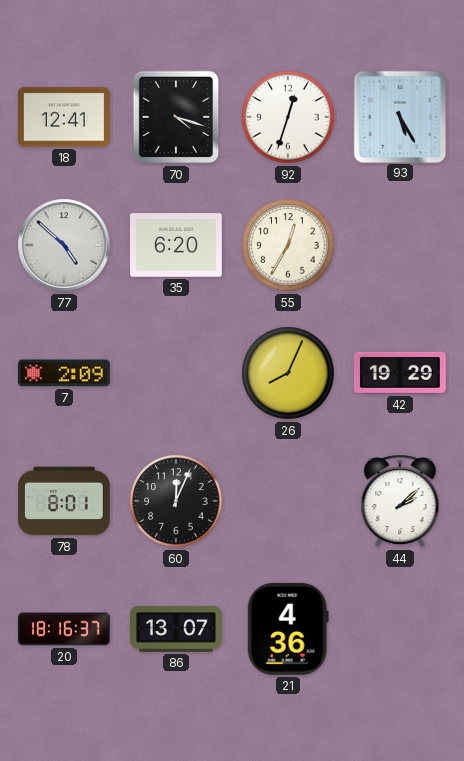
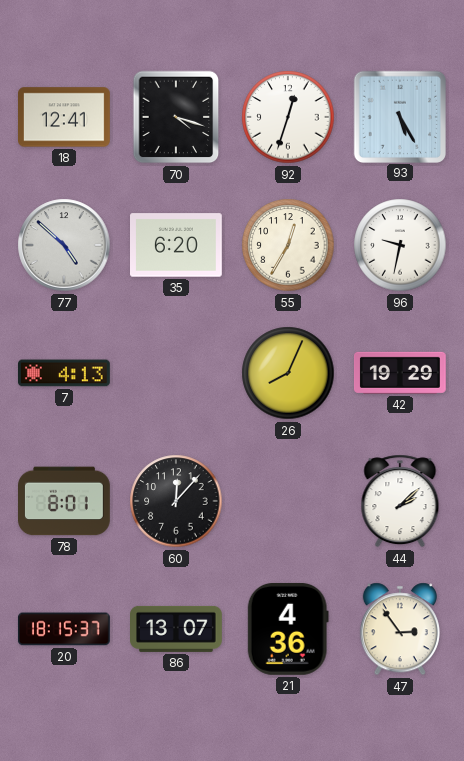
96: none -> 9:32 (400, 245)
7: 2:09 -> 4:13 (65, 373)
60: 12:04 -> 12:07 (176, 501)
20: 18:16 -> 18:15 (64, 629)
47: none -> 2:54 (400, 629)
